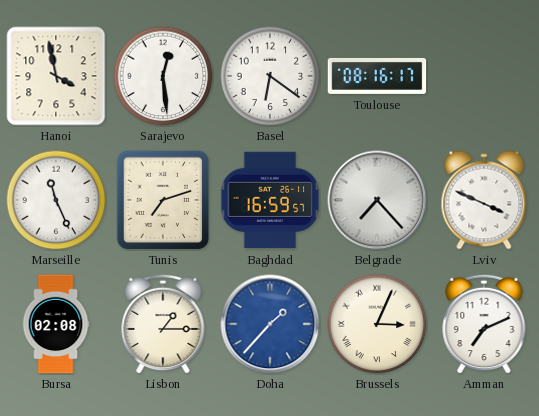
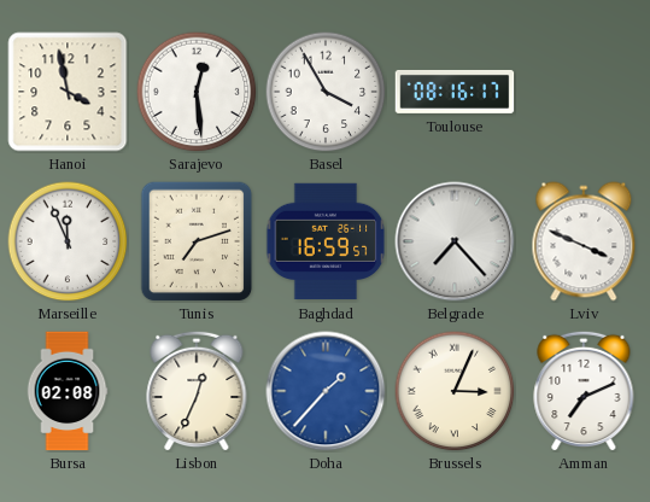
Basel: 6:21 -> 3:55 (326, 92)
Marseille: 11:26 -> 11:56 (68, 241)
Lisbon: 1:15 -> 12:34 (197, 391)
